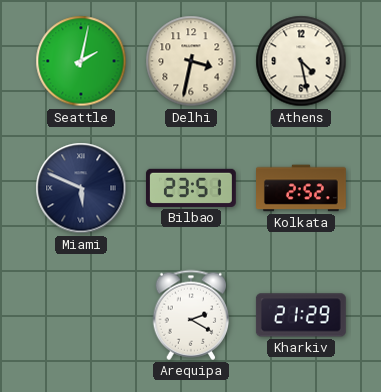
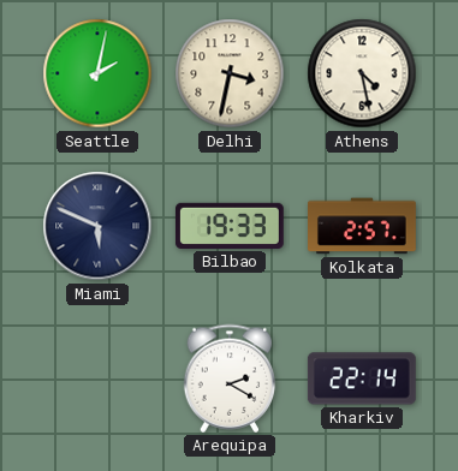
Bilbao: 23:51 -> 19:33 (230, 226)
Kolkata: 2:52 -> 2:57 (363, 226)
Kharkiv: 21:29 -> 22:14 (362, 378)
